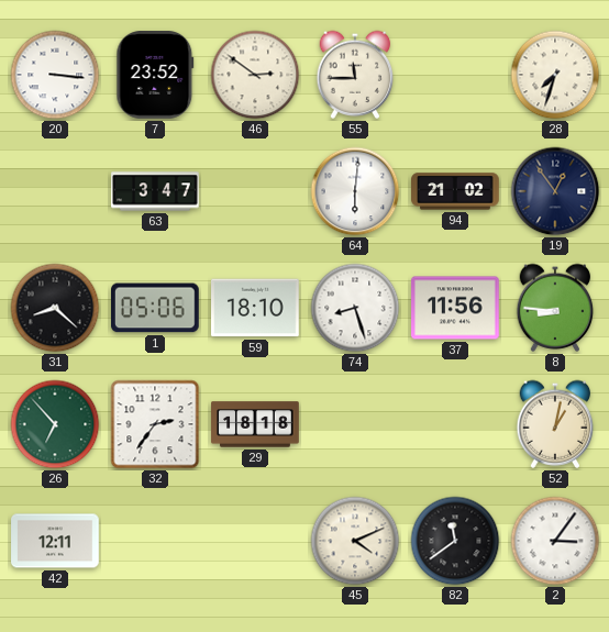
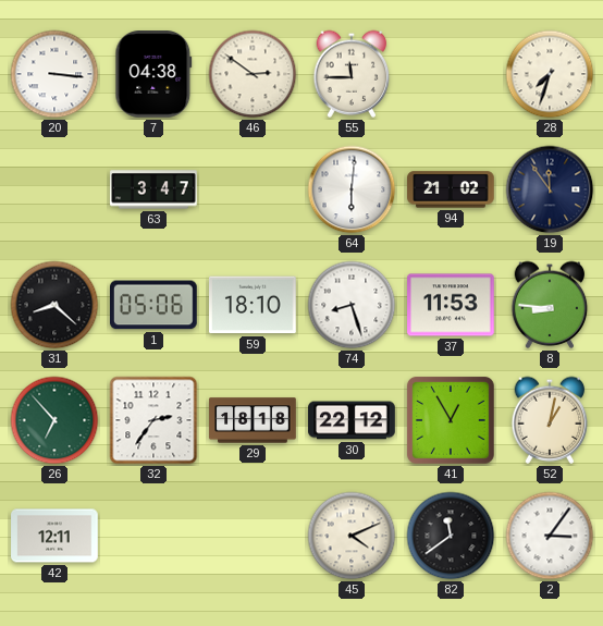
7: 23:52 -> 04:38 (153, 75)
19: 12:54 -> 11:54 (550, 189)
37: 11:56 -> 11:53 (451, 305)
30: none -> 22:12 (352, 420)
41: none -> 12:55 (451, 420)
